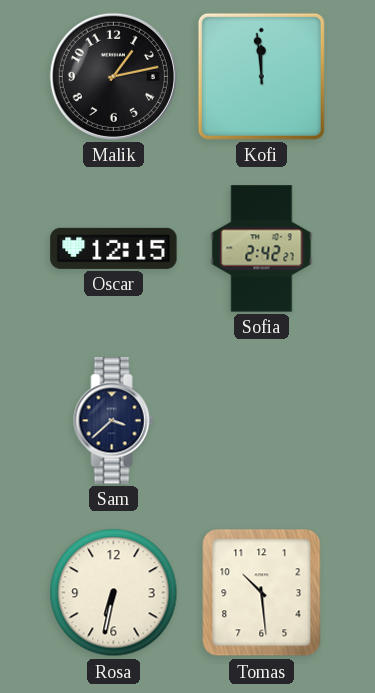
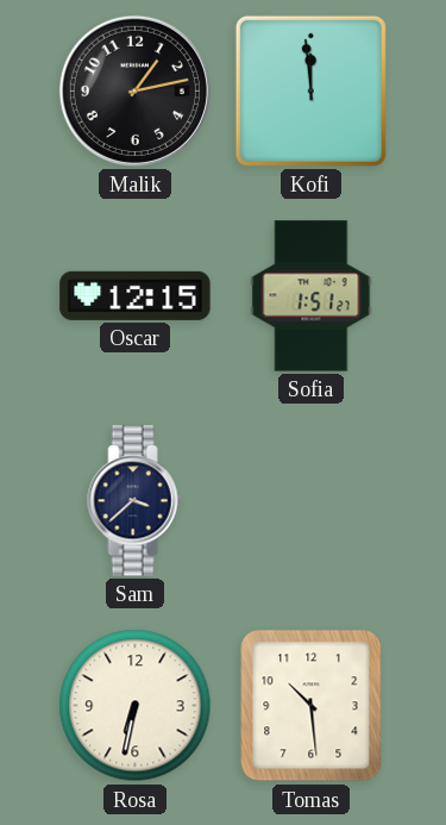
Sofia: 2:42 -> 1:51 (312, 296)
